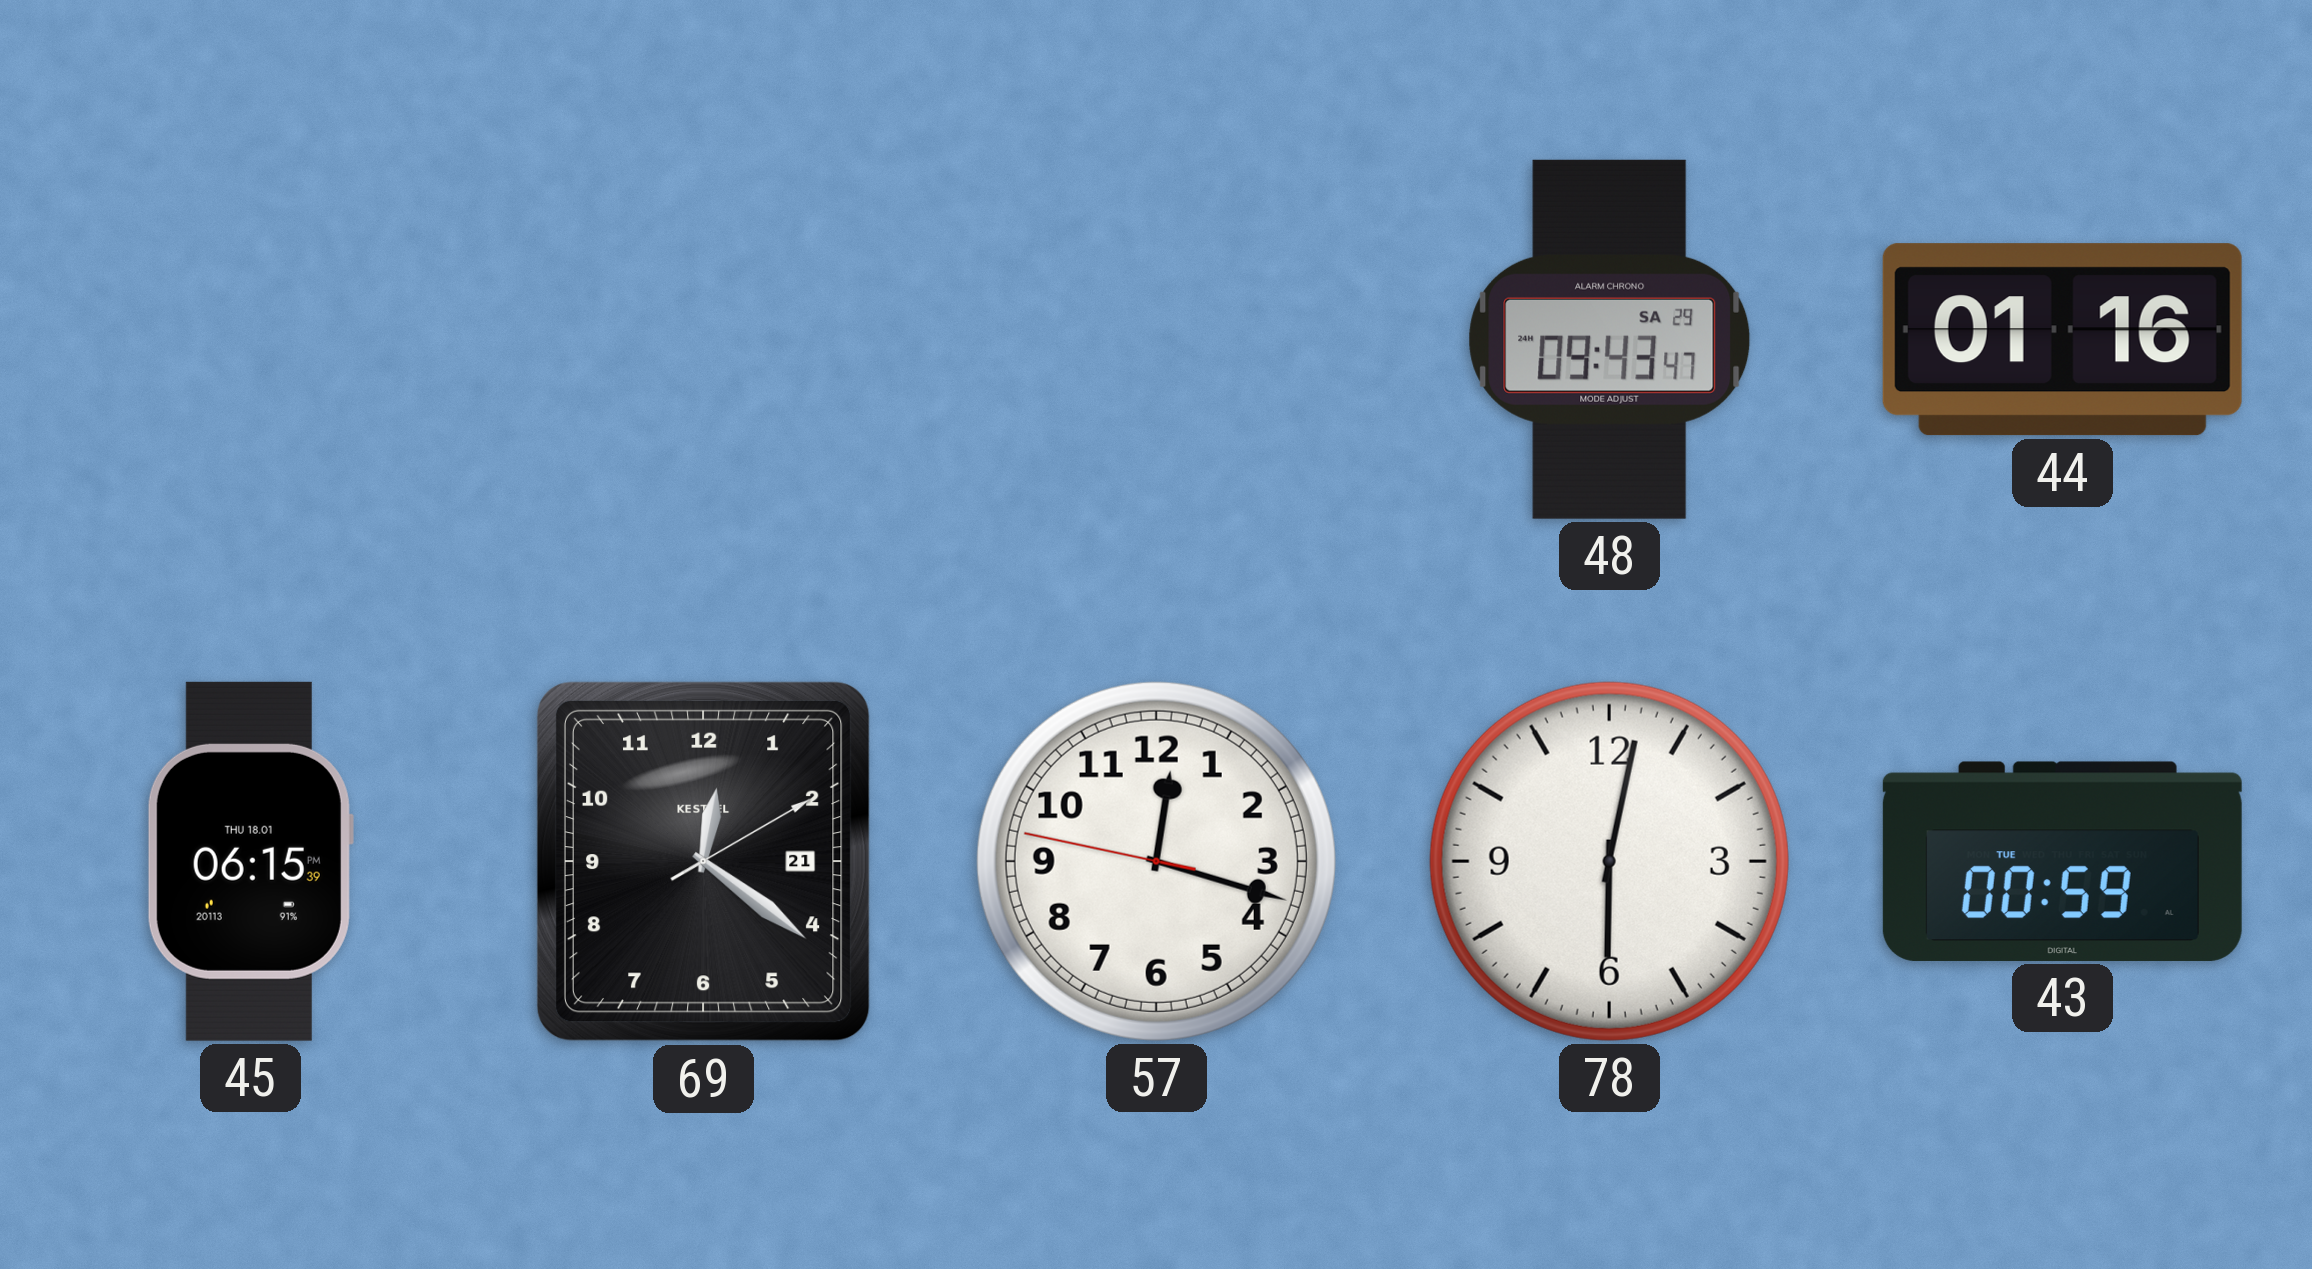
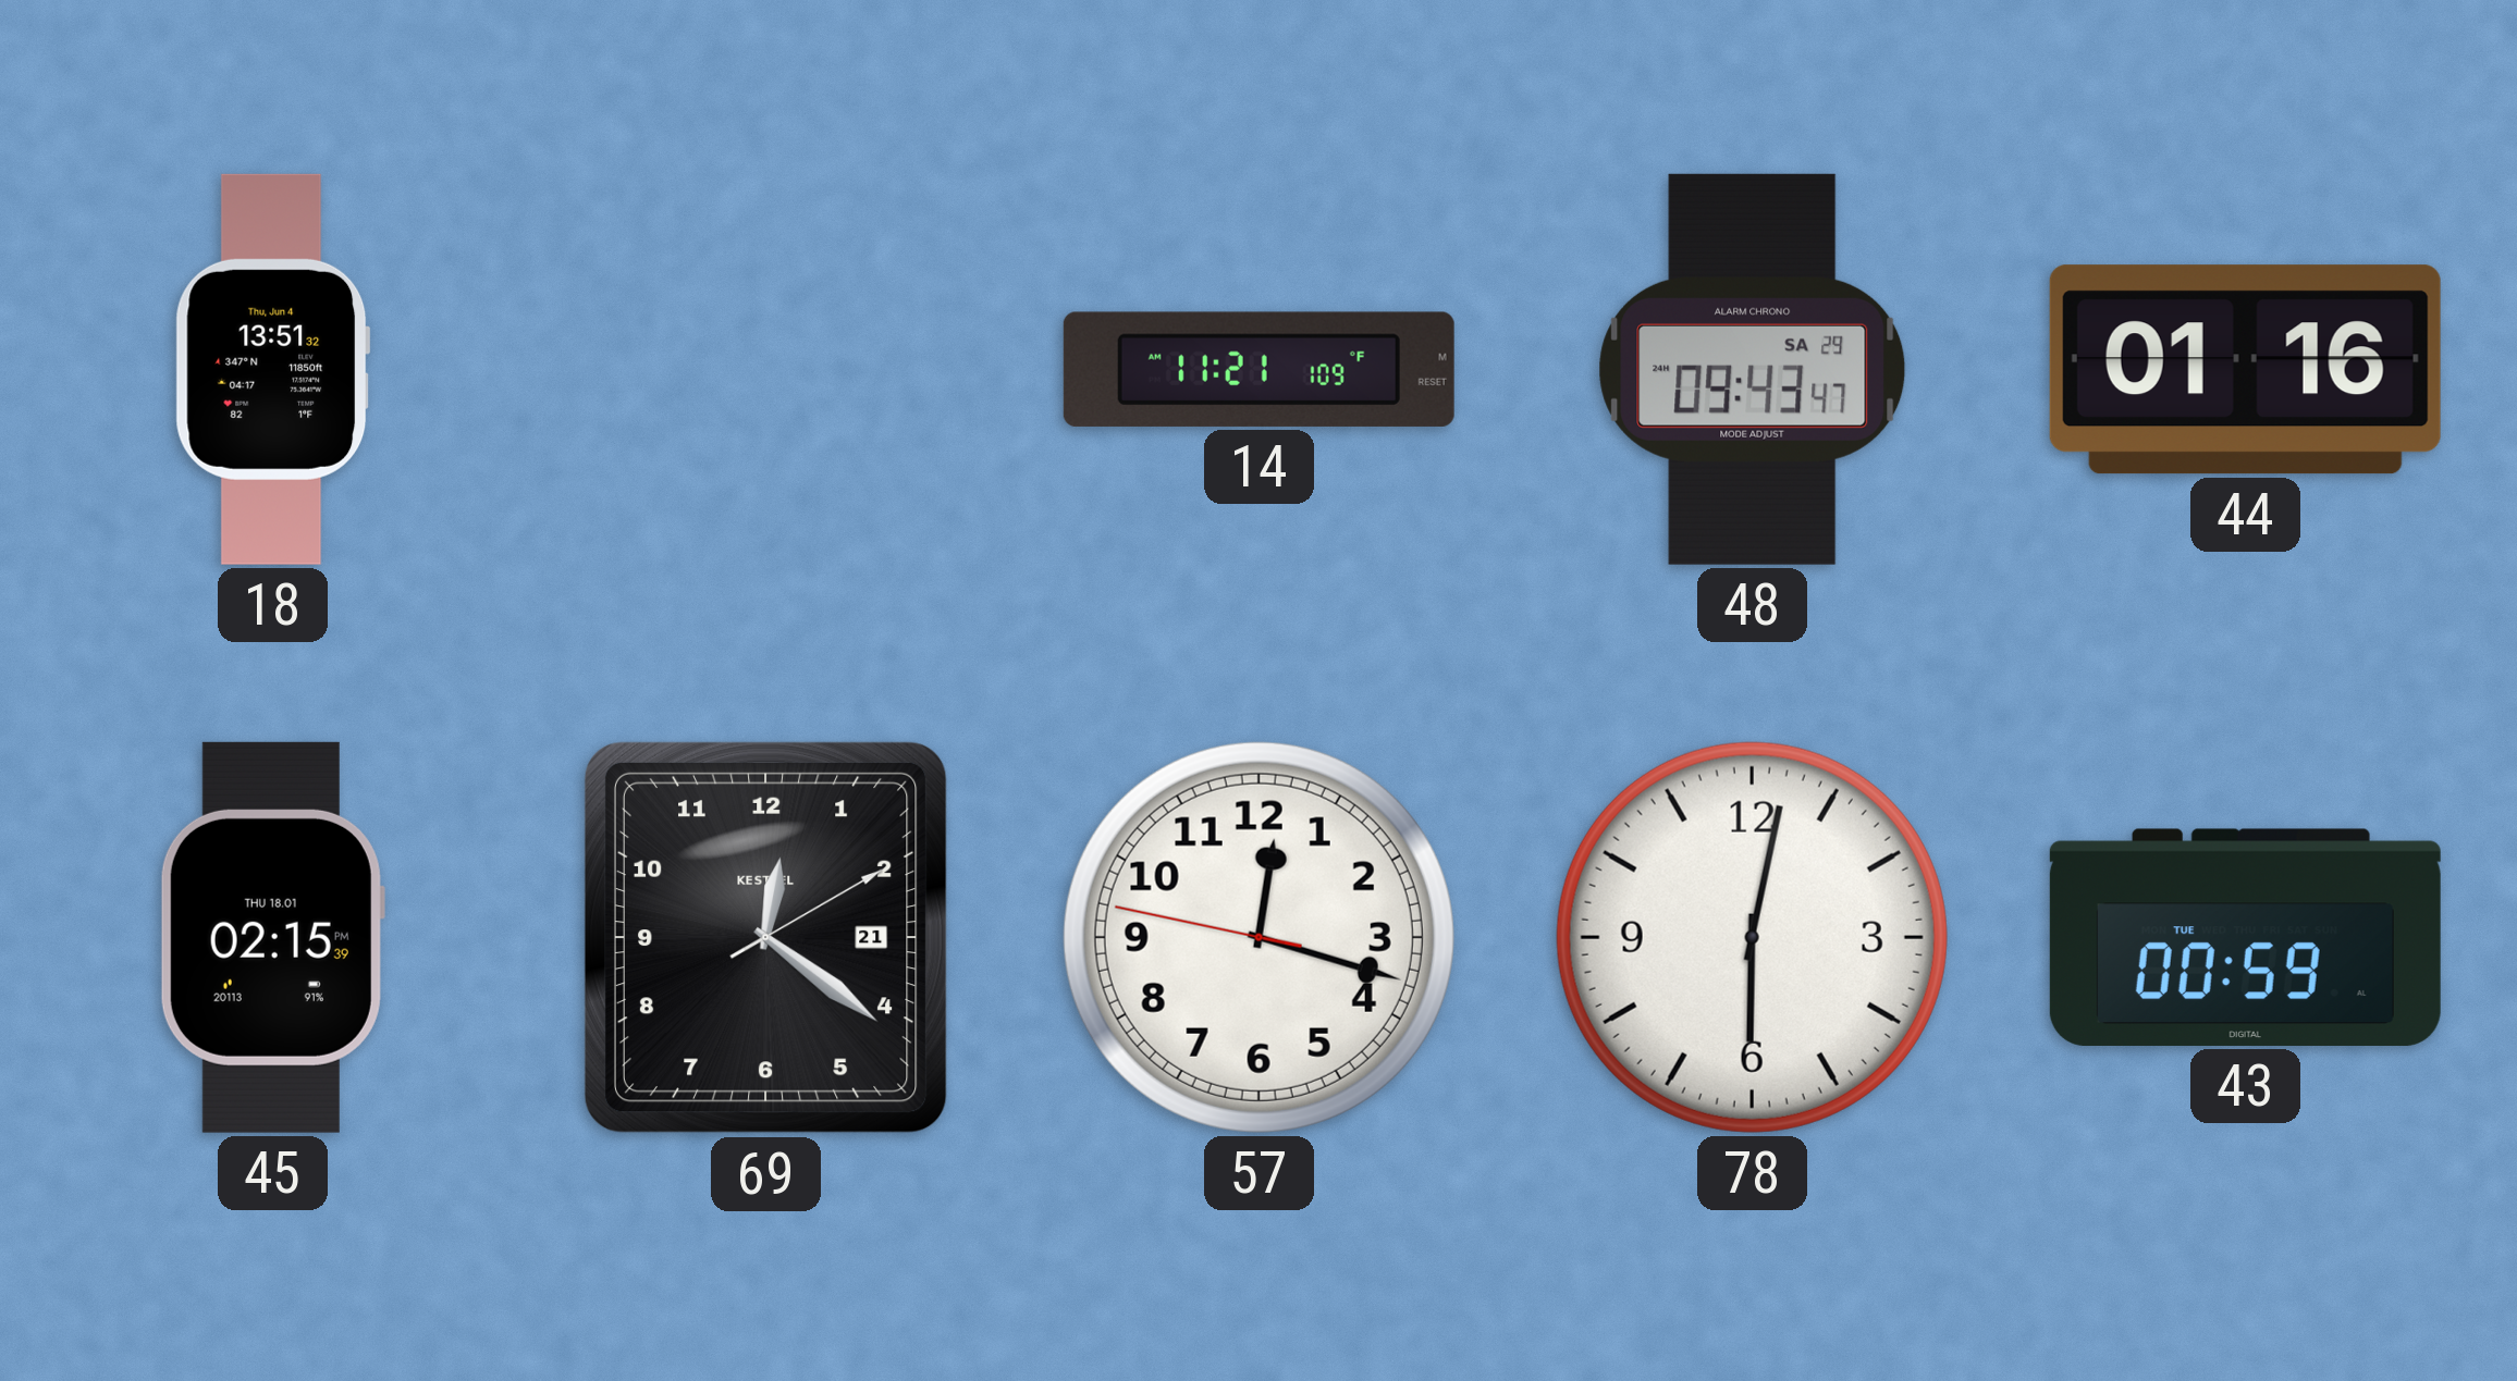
18: none -> 13:51 (272, 369)
14: none -> 11:21 (1258, 369)
45: 06:15 -> 02:15 (272, 937)
